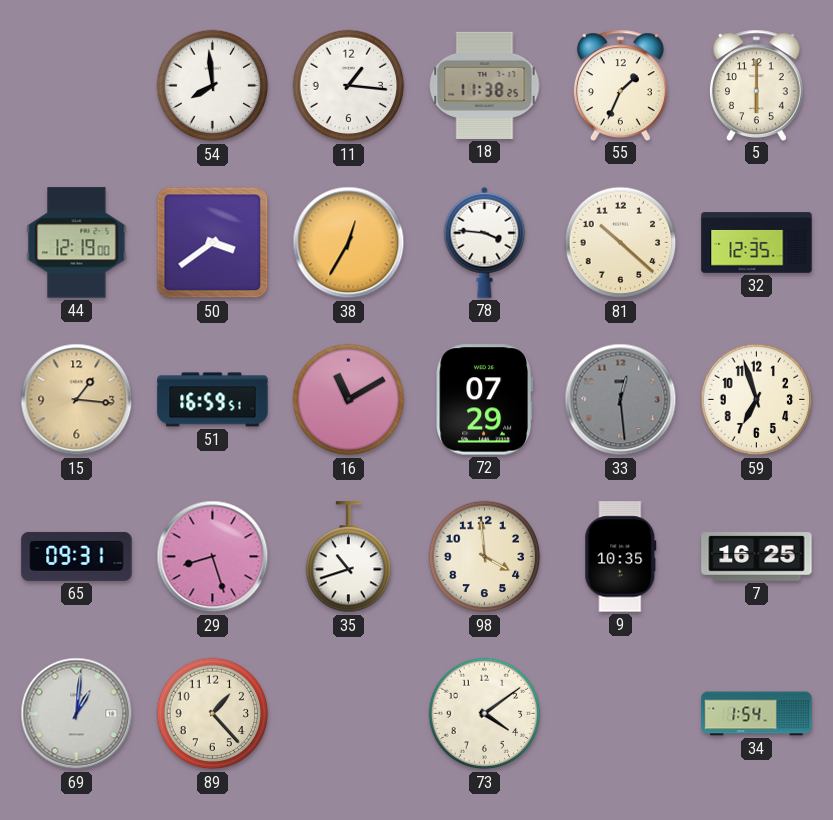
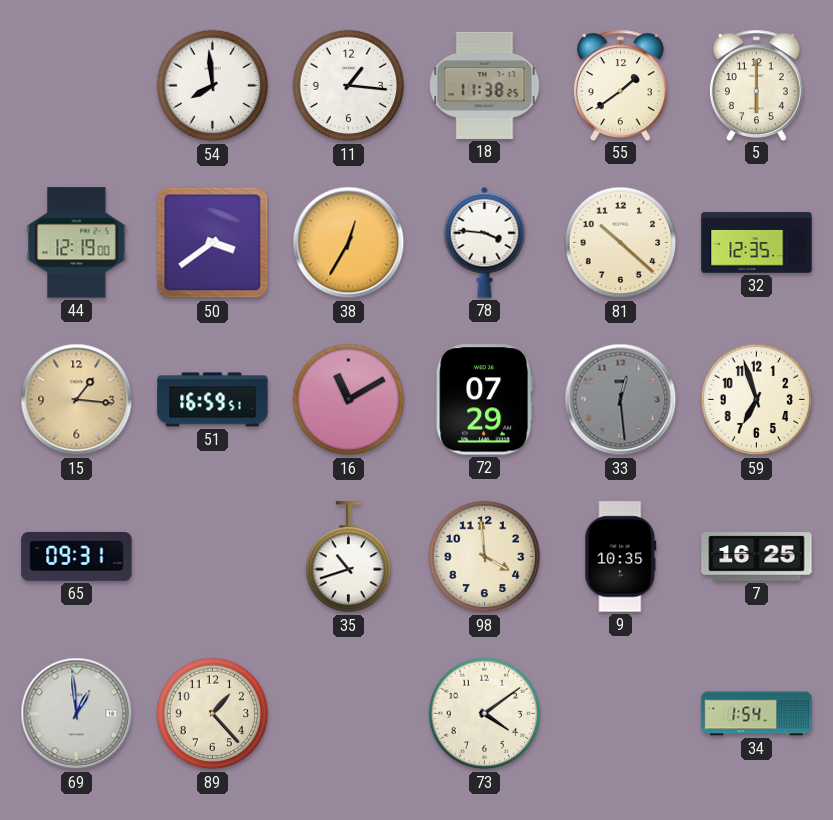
55: 1:34 -> 1:39 (620, 85)
29: 8:27 -> none (213, 557)
69: 1:01 -> 12:59 (77, 714)
